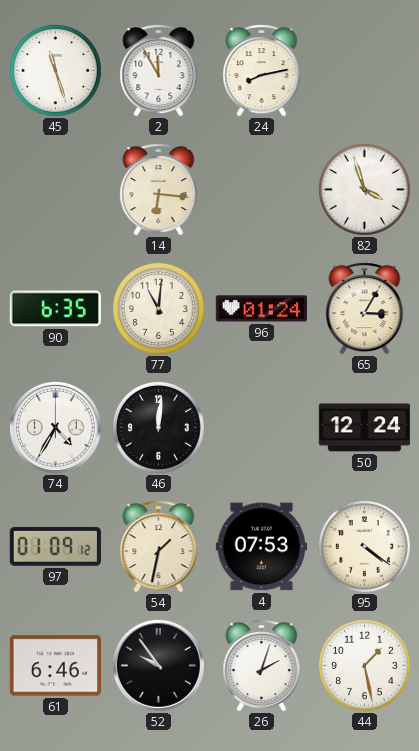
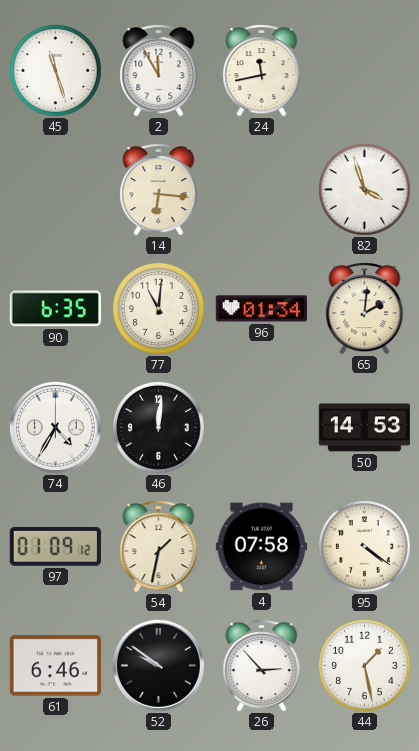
24: 8:13 -> 11:43 (262, 71)
96: 01:24 -> 01:34 (261, 309)
65: 3:05 -> 2:01 (365, 309)
50: 12:24 -> 14:53 (364, 428)
4: 07:53 -> 07:58 (261, 547)
52: 9:54 -> 9:51 (158, 665)
26: 2:03 -> 2:53 (262, 666)
